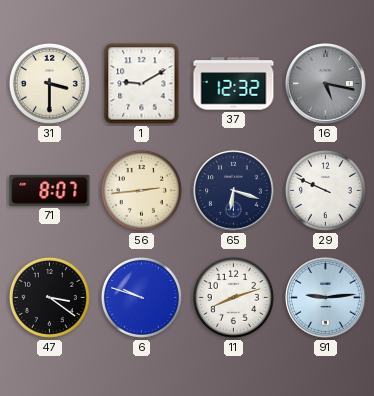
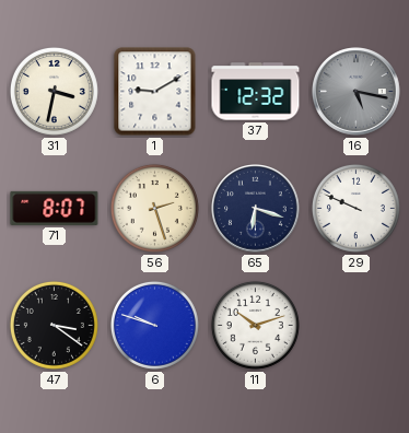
31: 3:30 -> 3:32 (54, 91)
56: 2:44 -> 2:27 (154, 208)
11: 8:12 -> 10:12 (255, 325)
91: 9:14 -> none (326, 298)
